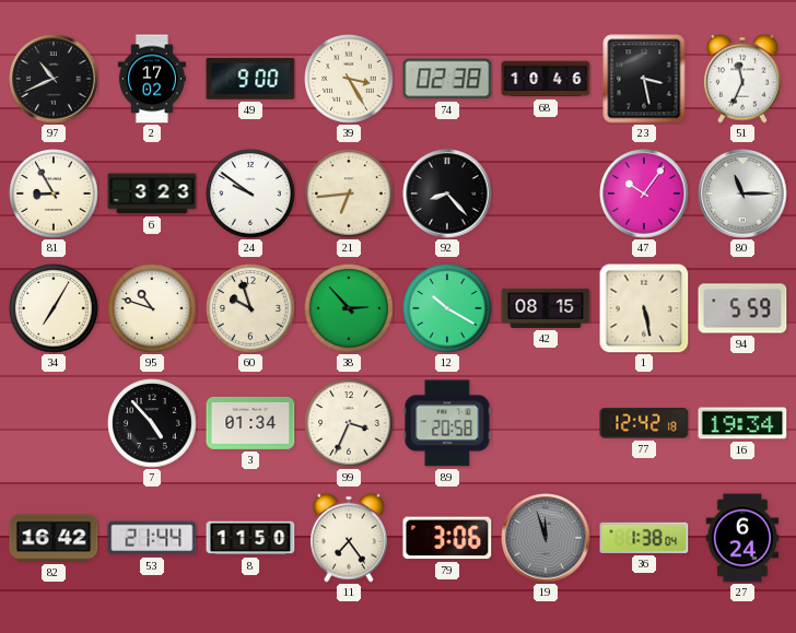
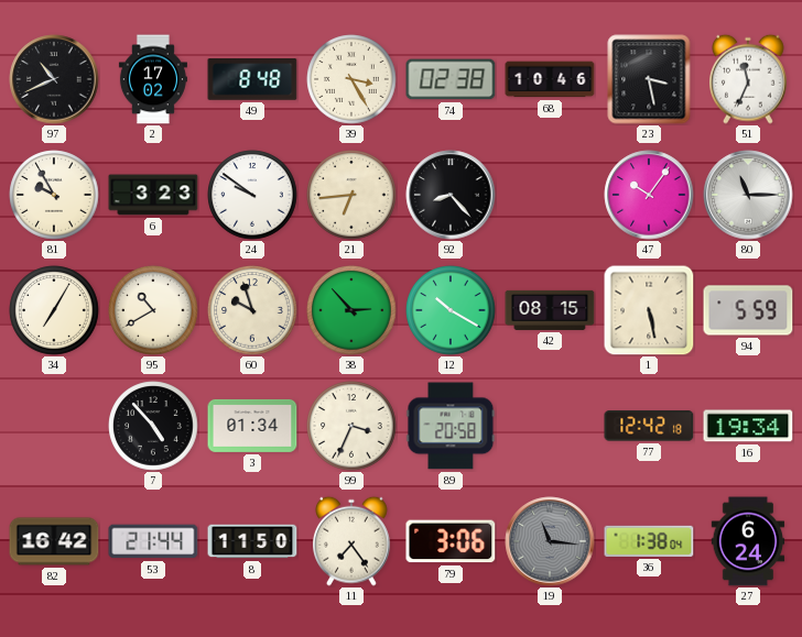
49: 9:00 -> 8:48 (252, 79)
81: 8:55 -> 9:55 (54, 195)
95: 10:48 -> 10:40 (153, 310)
19: 11:57 -> 11:16 (550, 541)
